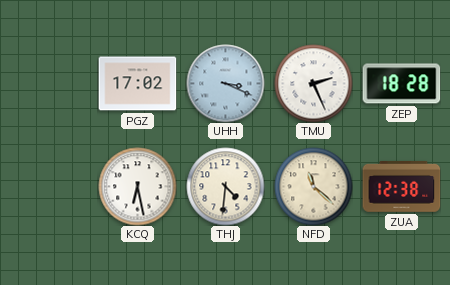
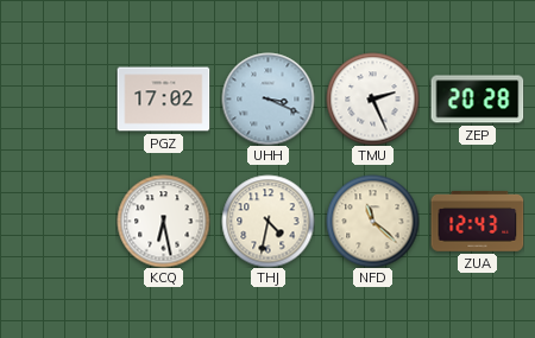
ZEP: 18:28 -> 20:28 (477, 100)
THJ: 4:31 -> 4:32 (267, 221)
ZUA: 12:38 -> 12:43 (477, 221)
